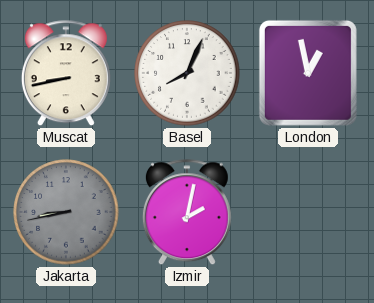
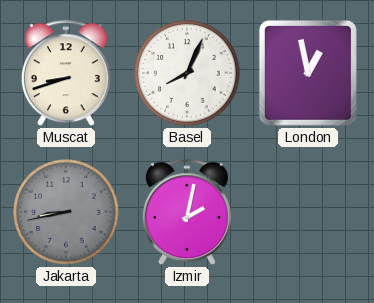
Muscat: 8:43 -> 8:42 (66, 74)
